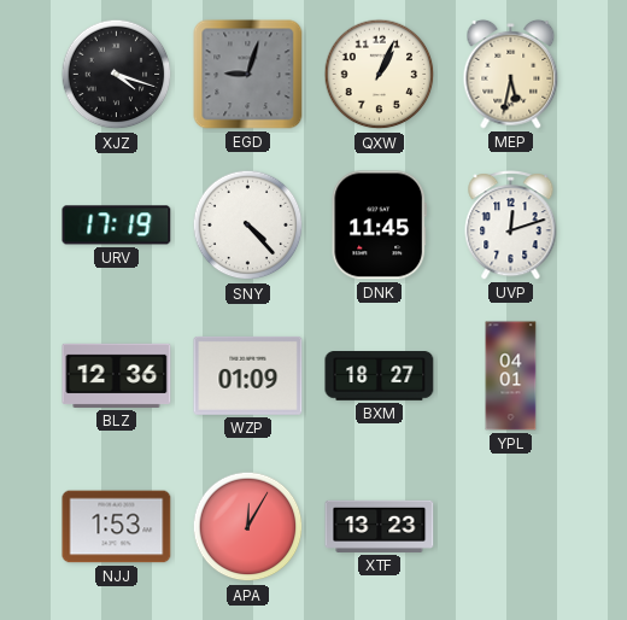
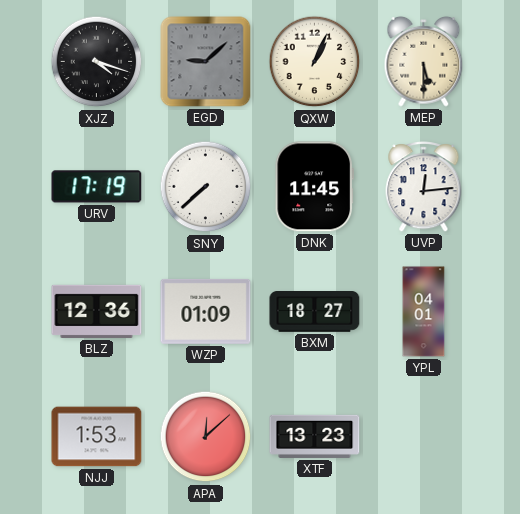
EGD: 9:03 -> 9:08 (206, 62)
MEP: 5:32 -> 5:30 (424, 62)
SNY: 4:23 -> 7:38 (206, 187)
UVP: 12:12 -> 12:14 (424, 187)
APA: 12:05 -> 12:08 (206, 437)
